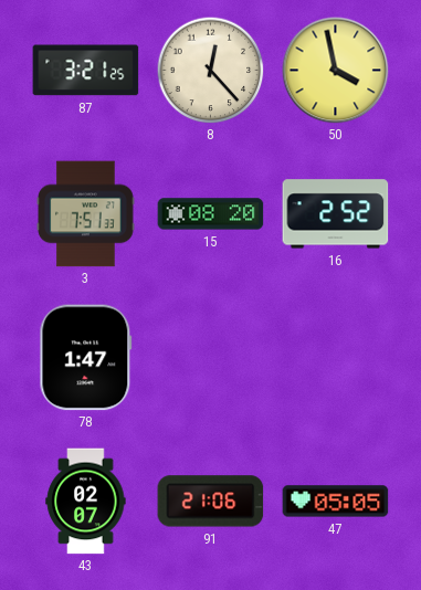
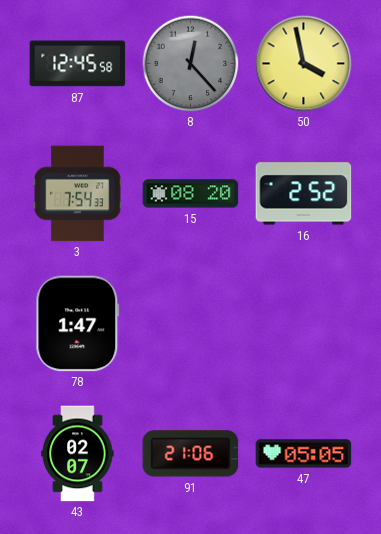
87: 3:21 -> 12:45 (78, 64)
8 dial: cream -> grey (190, 63)
3: 7:51 -> 7:54 (78, 194)
